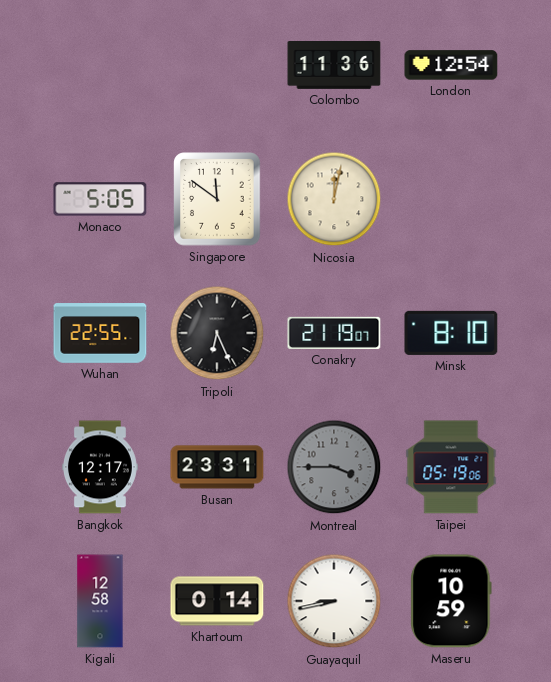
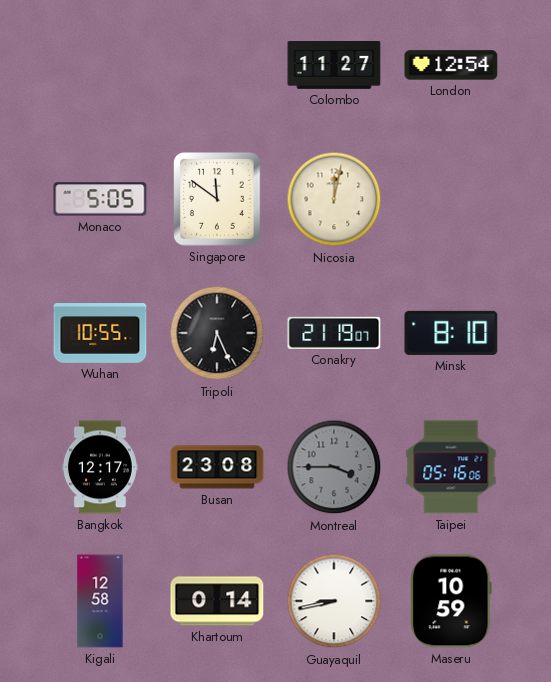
Colombo: 11:36 -> 11:27 (334, 66)
Wuhan: 22:55 -> 10:55 (100, 333)
Busan: 23:31 -> 23:08 (217, 467)
Taipei: 05:19 -> 05:16 (451, 467)
